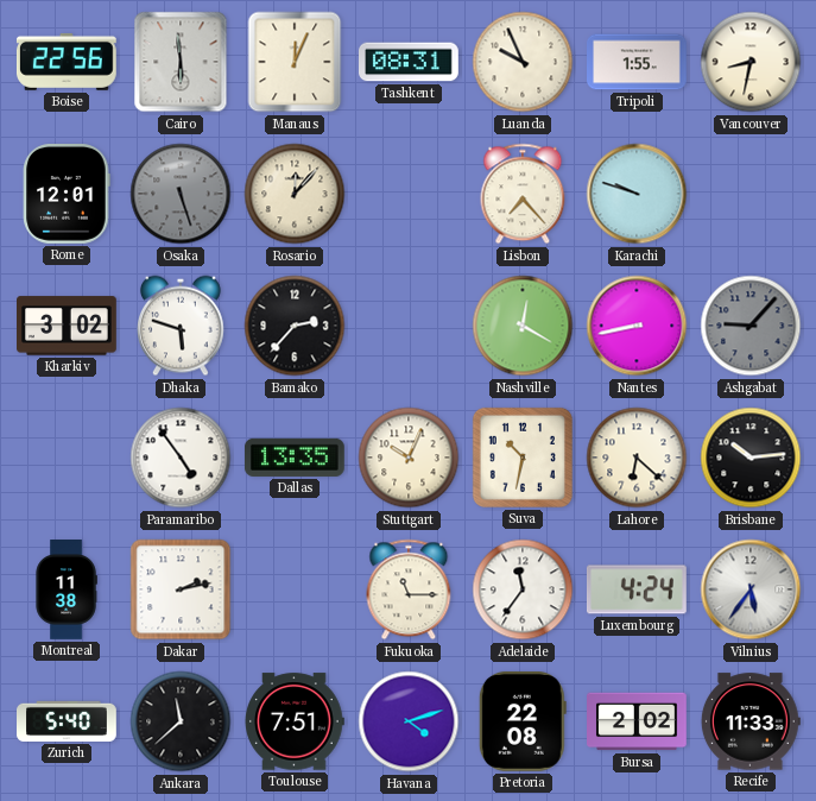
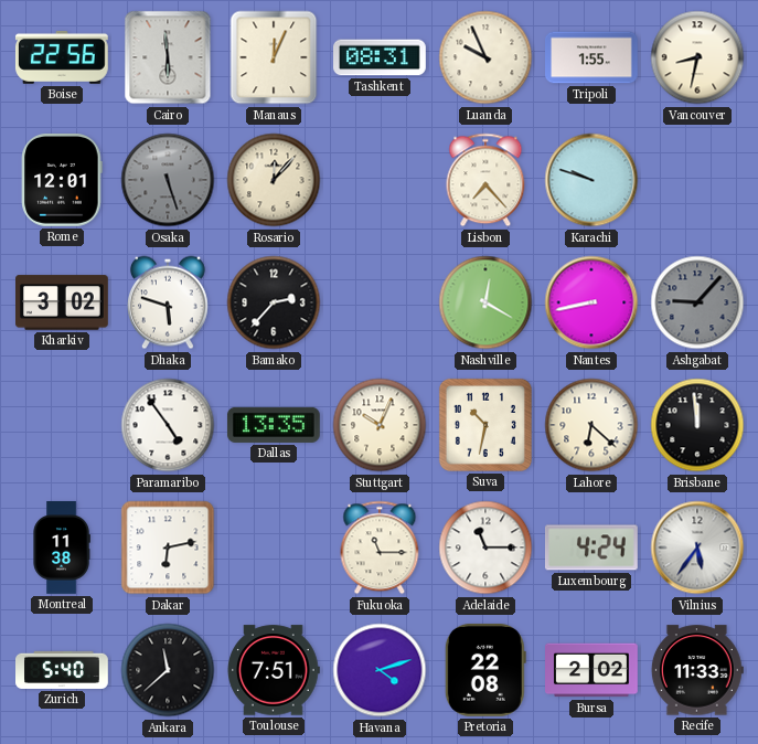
Brisbane: 10:14 -> 11:59 (697, 425)
Dakar: 2:13 -> 6:13 (168, 548)
Adelaide: 11:36 -> 11:15 (485, 548)
